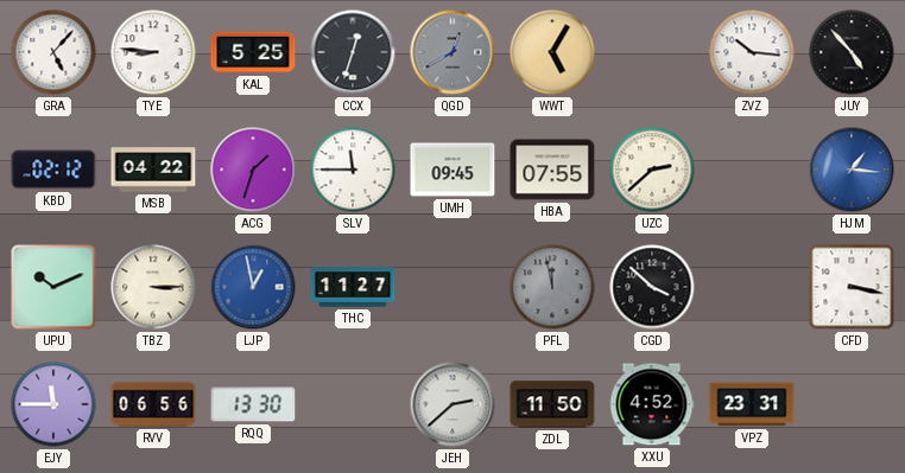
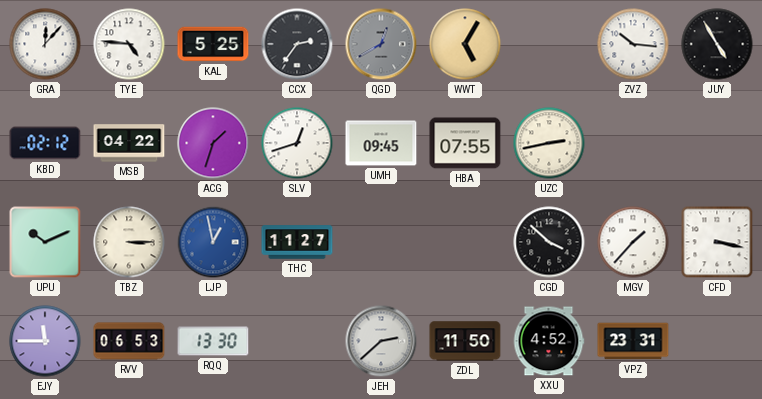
GRA: 5:07 -> 12:07 (45, 44)
TYE: 8:46 -> 4:46 (129, 44)
CCX: 12:33 -> 2:36 (297, 44)
JUY: 4:53 -> 4:55 (717, 44)
SLV: 11:45 -> 12:42 (297, 143)
UZC: 2:38 -> 2:43 (549, 143)
HJM: 1:16 -> none (852, 170)
PFL: 11:58 -> none (552, 287)
MGV: none -> 1:37 (633, 242)
RVV: 06:56 -> 06:53 (129, 341)
